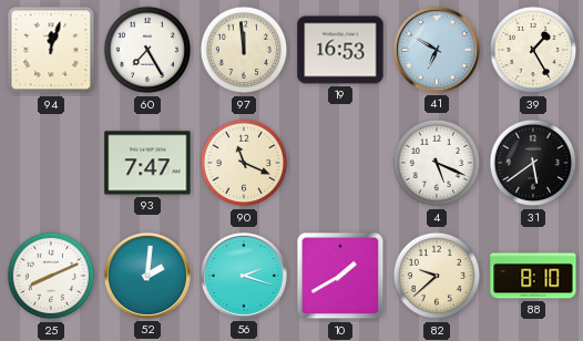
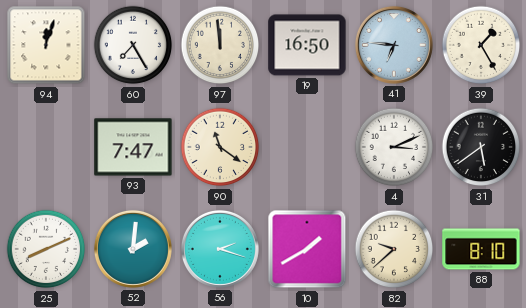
19: 16:53 -> 16:50 (307, 45)
41: 6:50 -> 6:46 (394, 45)
90: 11:19 -> 11:21 (220, 147)
4: 5:19 -> 3:11 (394, 147)
